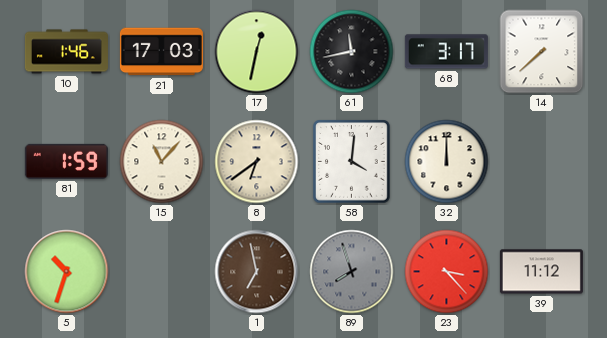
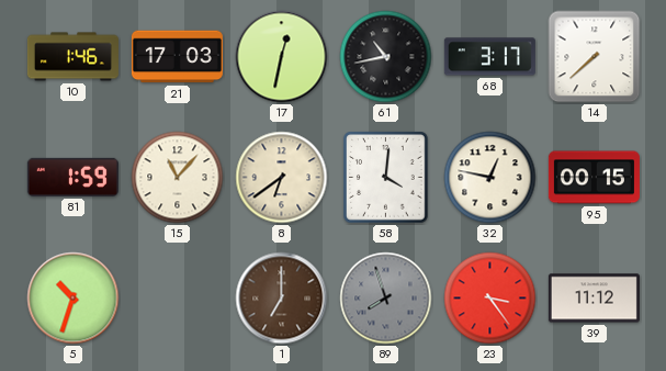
61: 11:43 -> 10:43 (386, 57)
32: 12:00 -> 12:47 (490, 178)
95: none -> 00:15 (594, 178)
1: 6:58 -> 7:00 (282, 299)
23: 3:23 -> 3:24 (490, 299)
